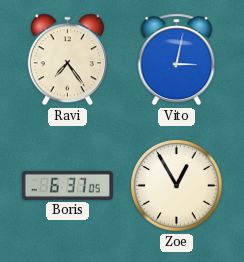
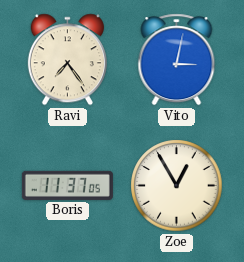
Boris: 6:37 -> 11:37 (67, 185)
